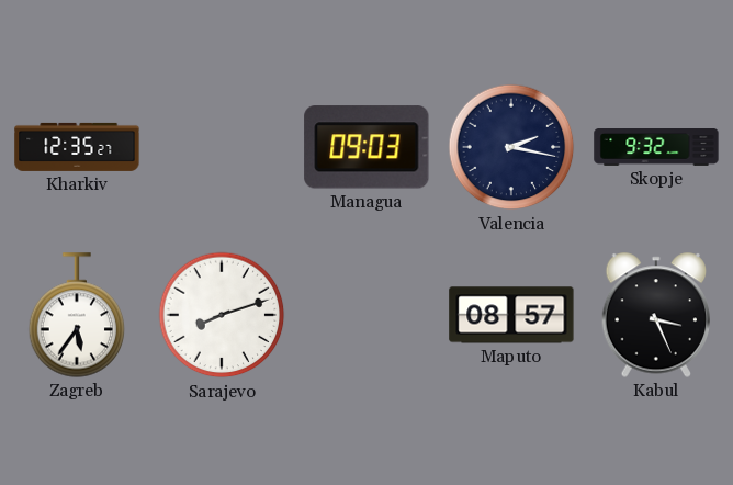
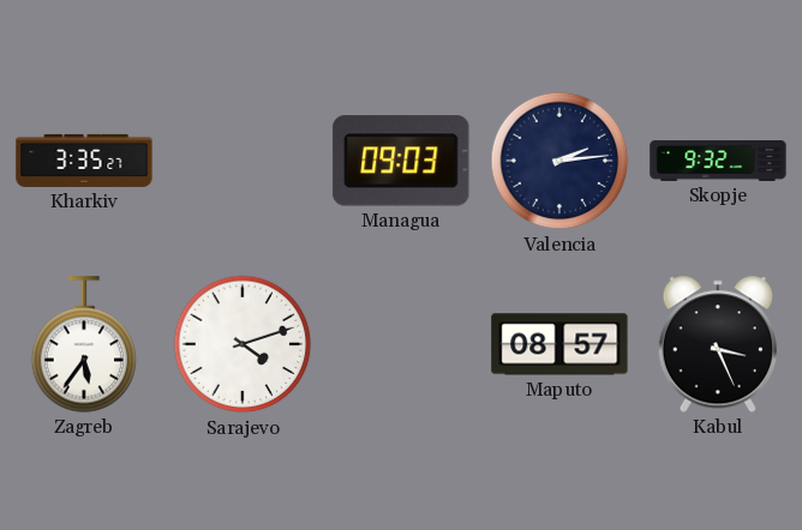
Kharkiv: 12:35 -> 3:35 (84, 161)
Valencia: 2:17 -> 2:14 (559, 161)
Sarajevo: 8:12 -> 4:12 (243, 344)
